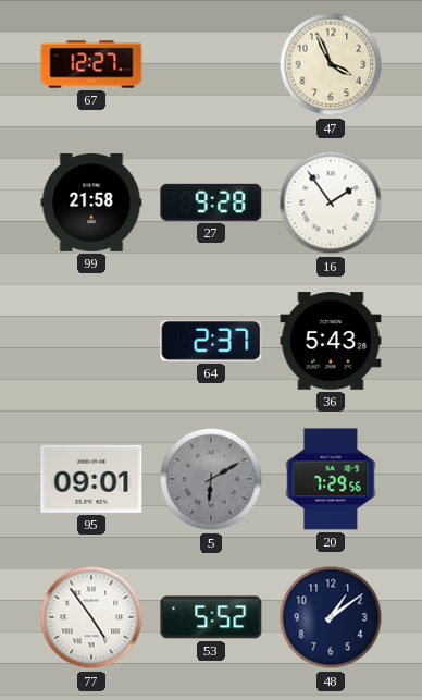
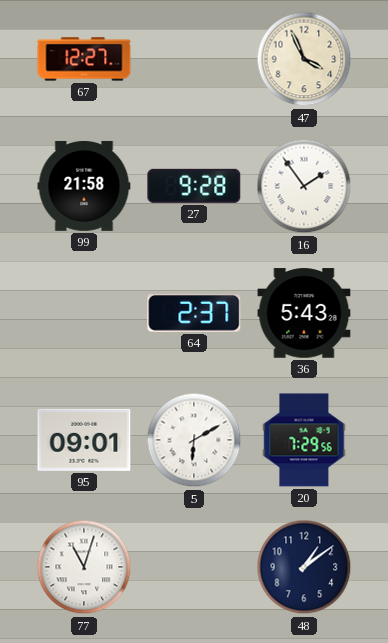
5 dial: grey -> white (194, 440)
77: 4:54 -> 11:03 (84, 567)
53: 5:52 -> none (211, 617)
